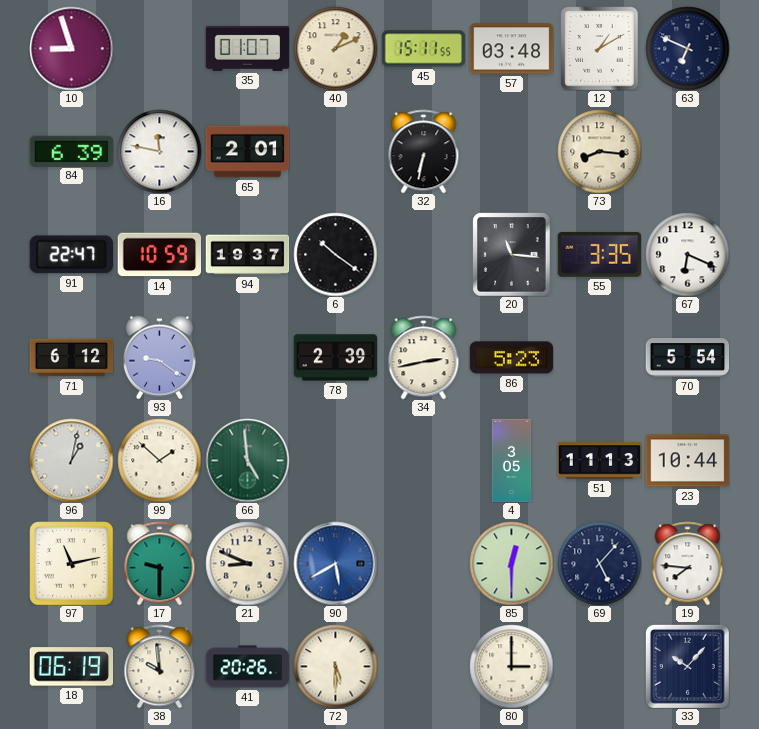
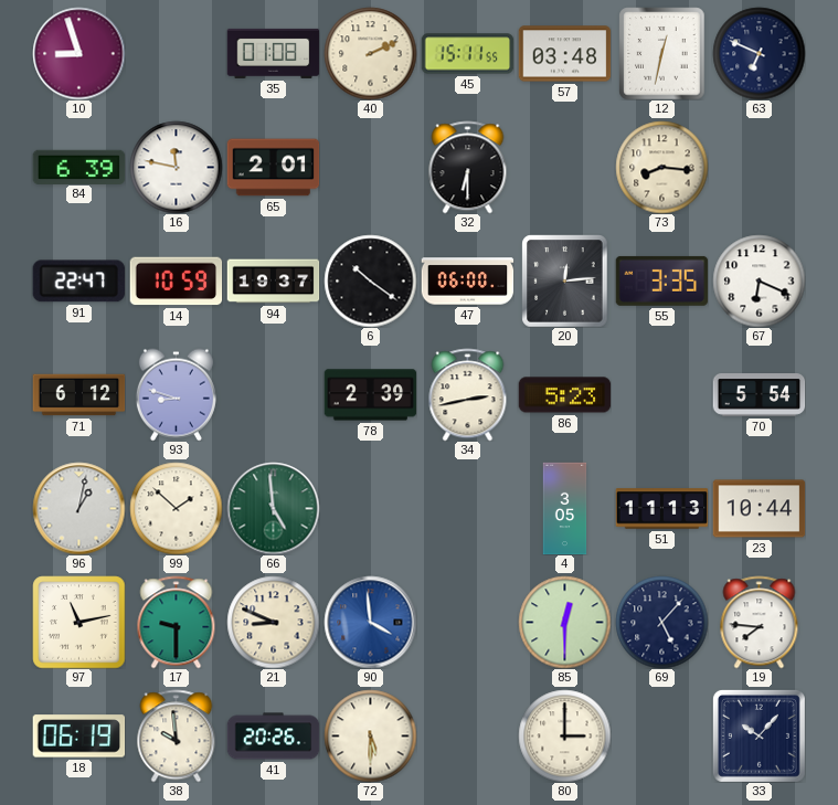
35: 01:07 -> 01:08 (273, 53)
40: 1:11 -> 2:11 (370, 53)
12: 1:10 -> 12:32 (662, 53)
32: 6:32 -> 6:30 (468, 167)
47: none -> 06:00 (467, 282)
20: 11:16 -> 12:14 (565, 280)
93: 9:21 -> 8:48 (176, 394)
90: 5:40 -> 3:59 (370, 622)
